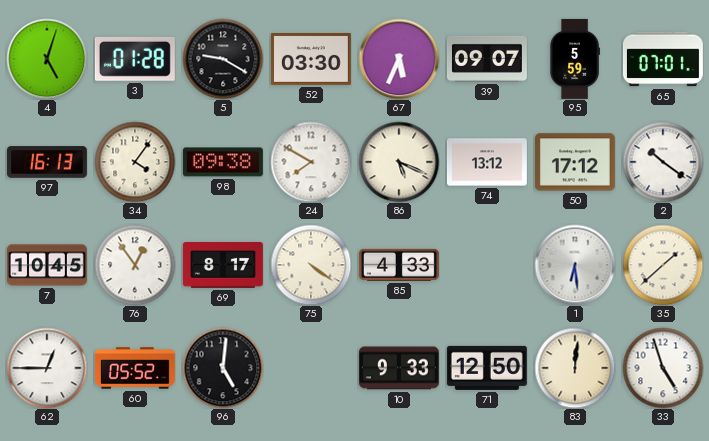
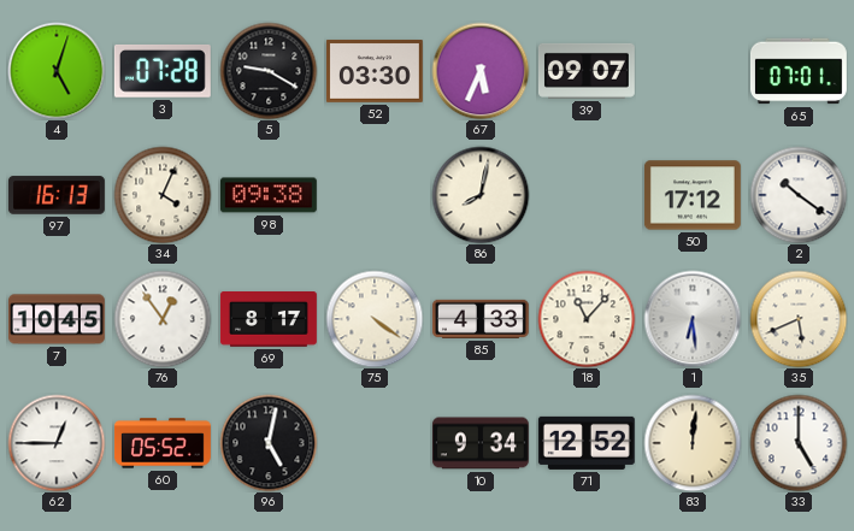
3: 01:28 -> 07:28 (163, 71)
95: 5:59 -> none (575, 59)
34: 4:06 -> 4:04 (163, 195)
24: 7:50 -> none (311, 162)
86: 5:19 -> 8:02 (481, 195)
74: 13:12 -> none (487, 162)
18: none -> 11:07 (587, 319)
35: 1:38 -> 5:41 (799, 319)
96: 5:01 -> 5:02 (269, 443)
10: 9:33 -> 9:34 (481, 443)
71: 12:50 -> 12:52 (587, 443)
33: 4:57 -> 5:00 (799, 443)
